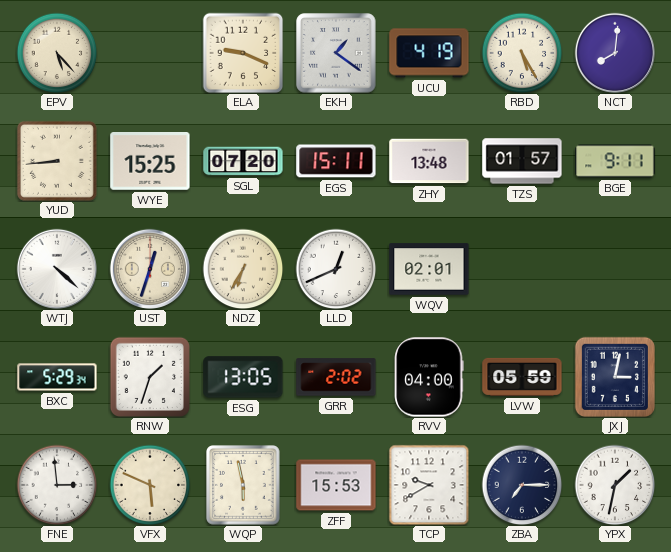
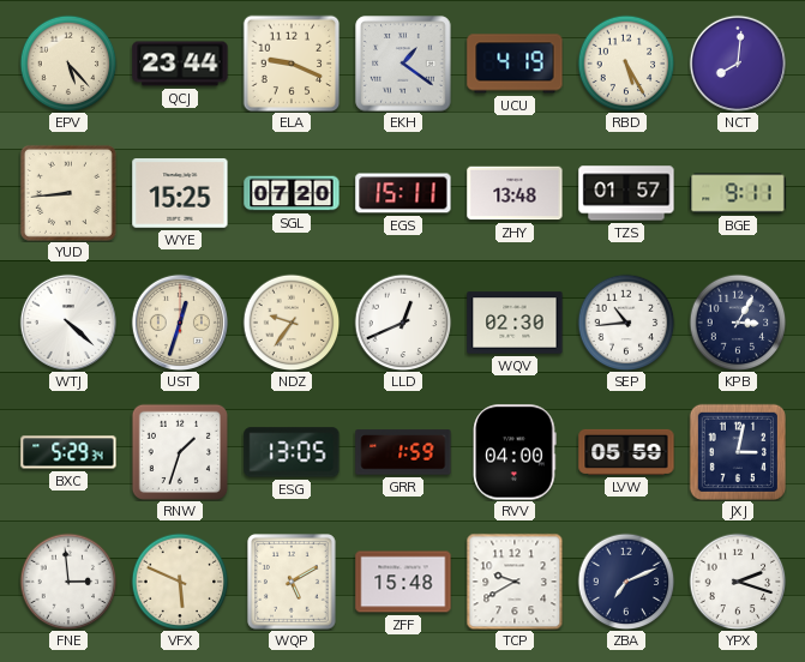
QCJ: none -> 23:44 (180, 64)
NDZ: 6:35 -> 9:36 (292, 323)
WQV: 02:01 -> 02:30 (515, 323)
SEP: none -> 10:44 (626, 323)
KPB: none -> 3:05 (738, 323)
GRR: 2:02 -> 1:59 (403, 452)
WQP: 5:58 -> 5:10 (293, 582)
ZFF: 15:53 -> 15:48 (403, 582)
ZBA: 7:15 -> 7:11 (626, 582)
YPX: 1:32 -> 2:18 (738, 582)
